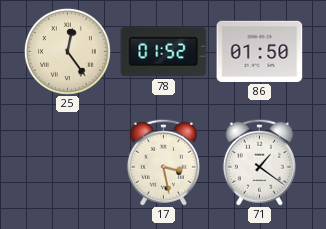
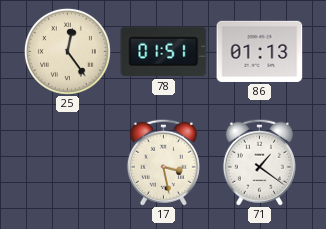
78: 01:52 -> 01:51 (164, 52)
86: 01:50 -> 01:13 (260, 51)
